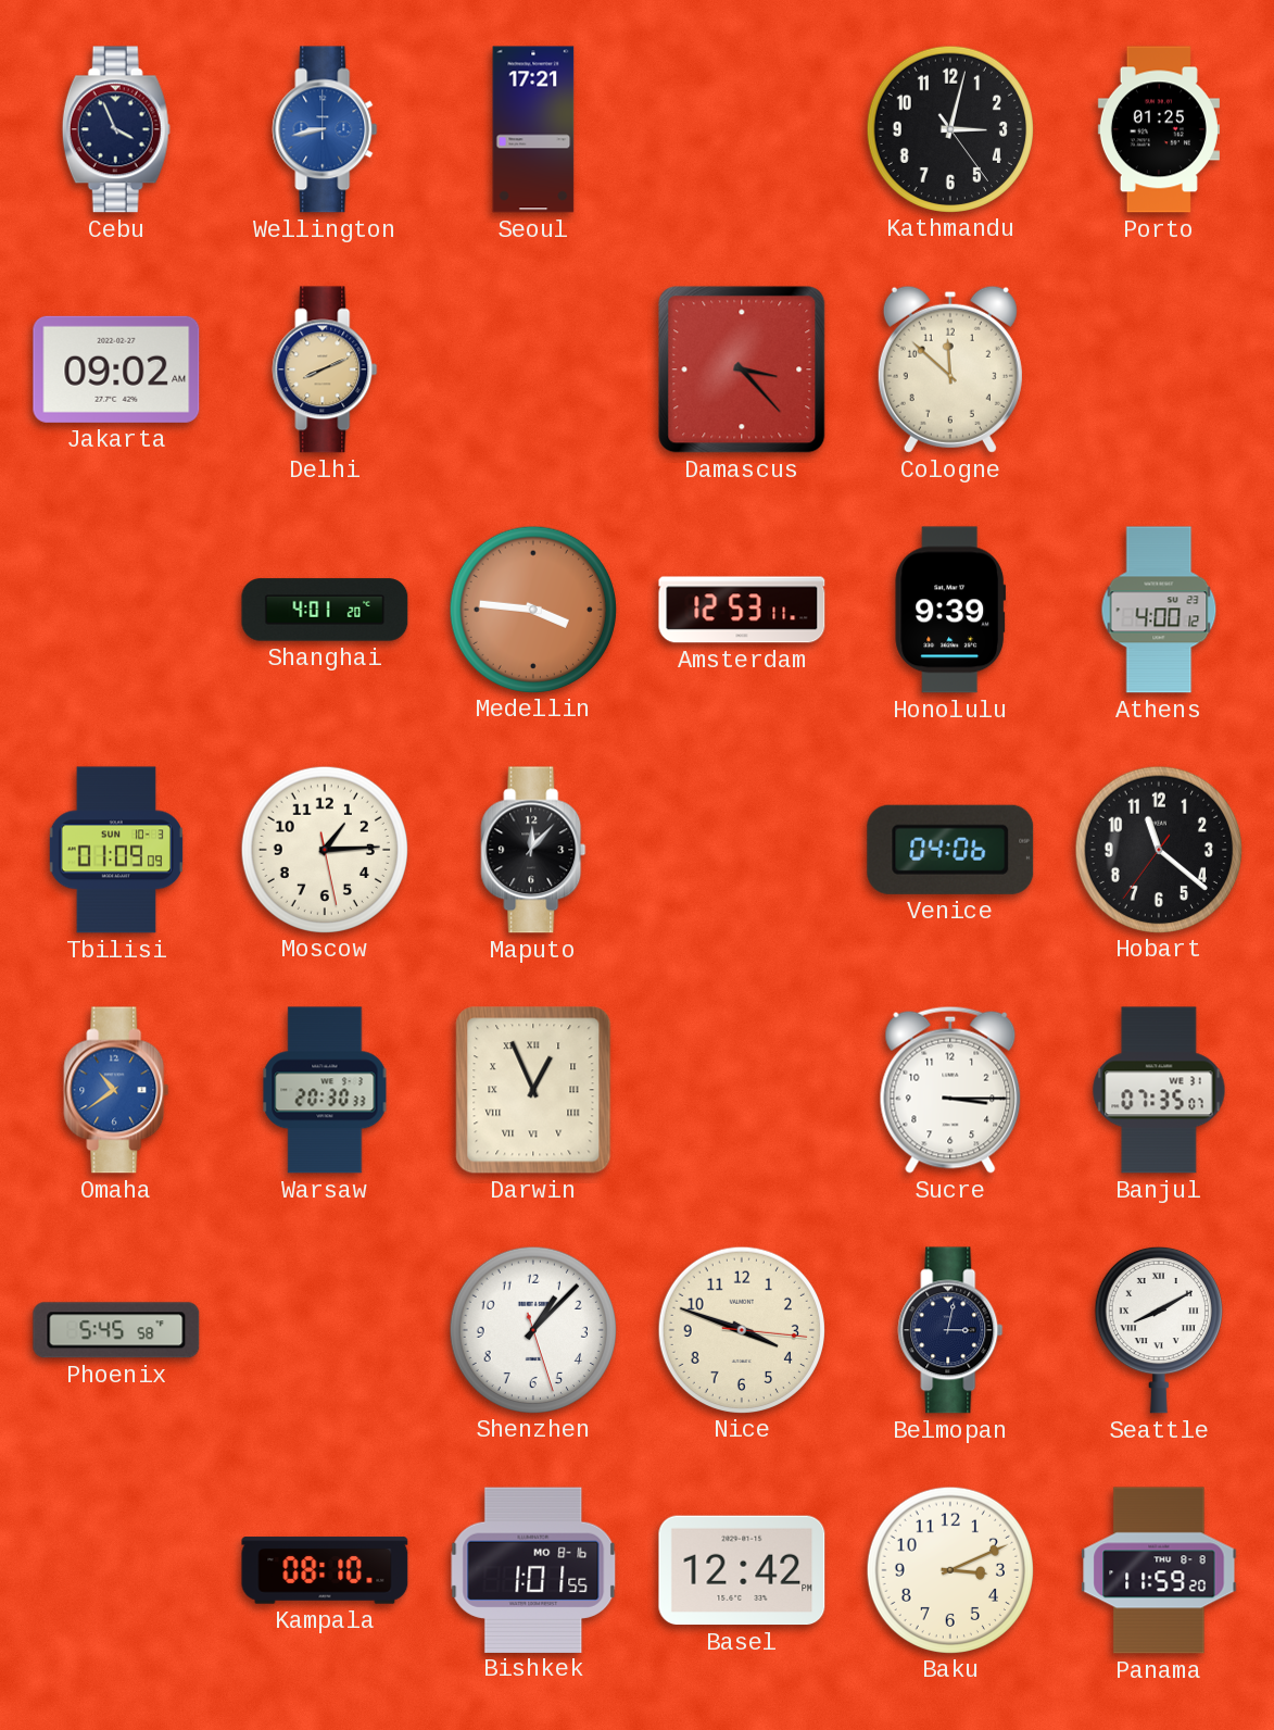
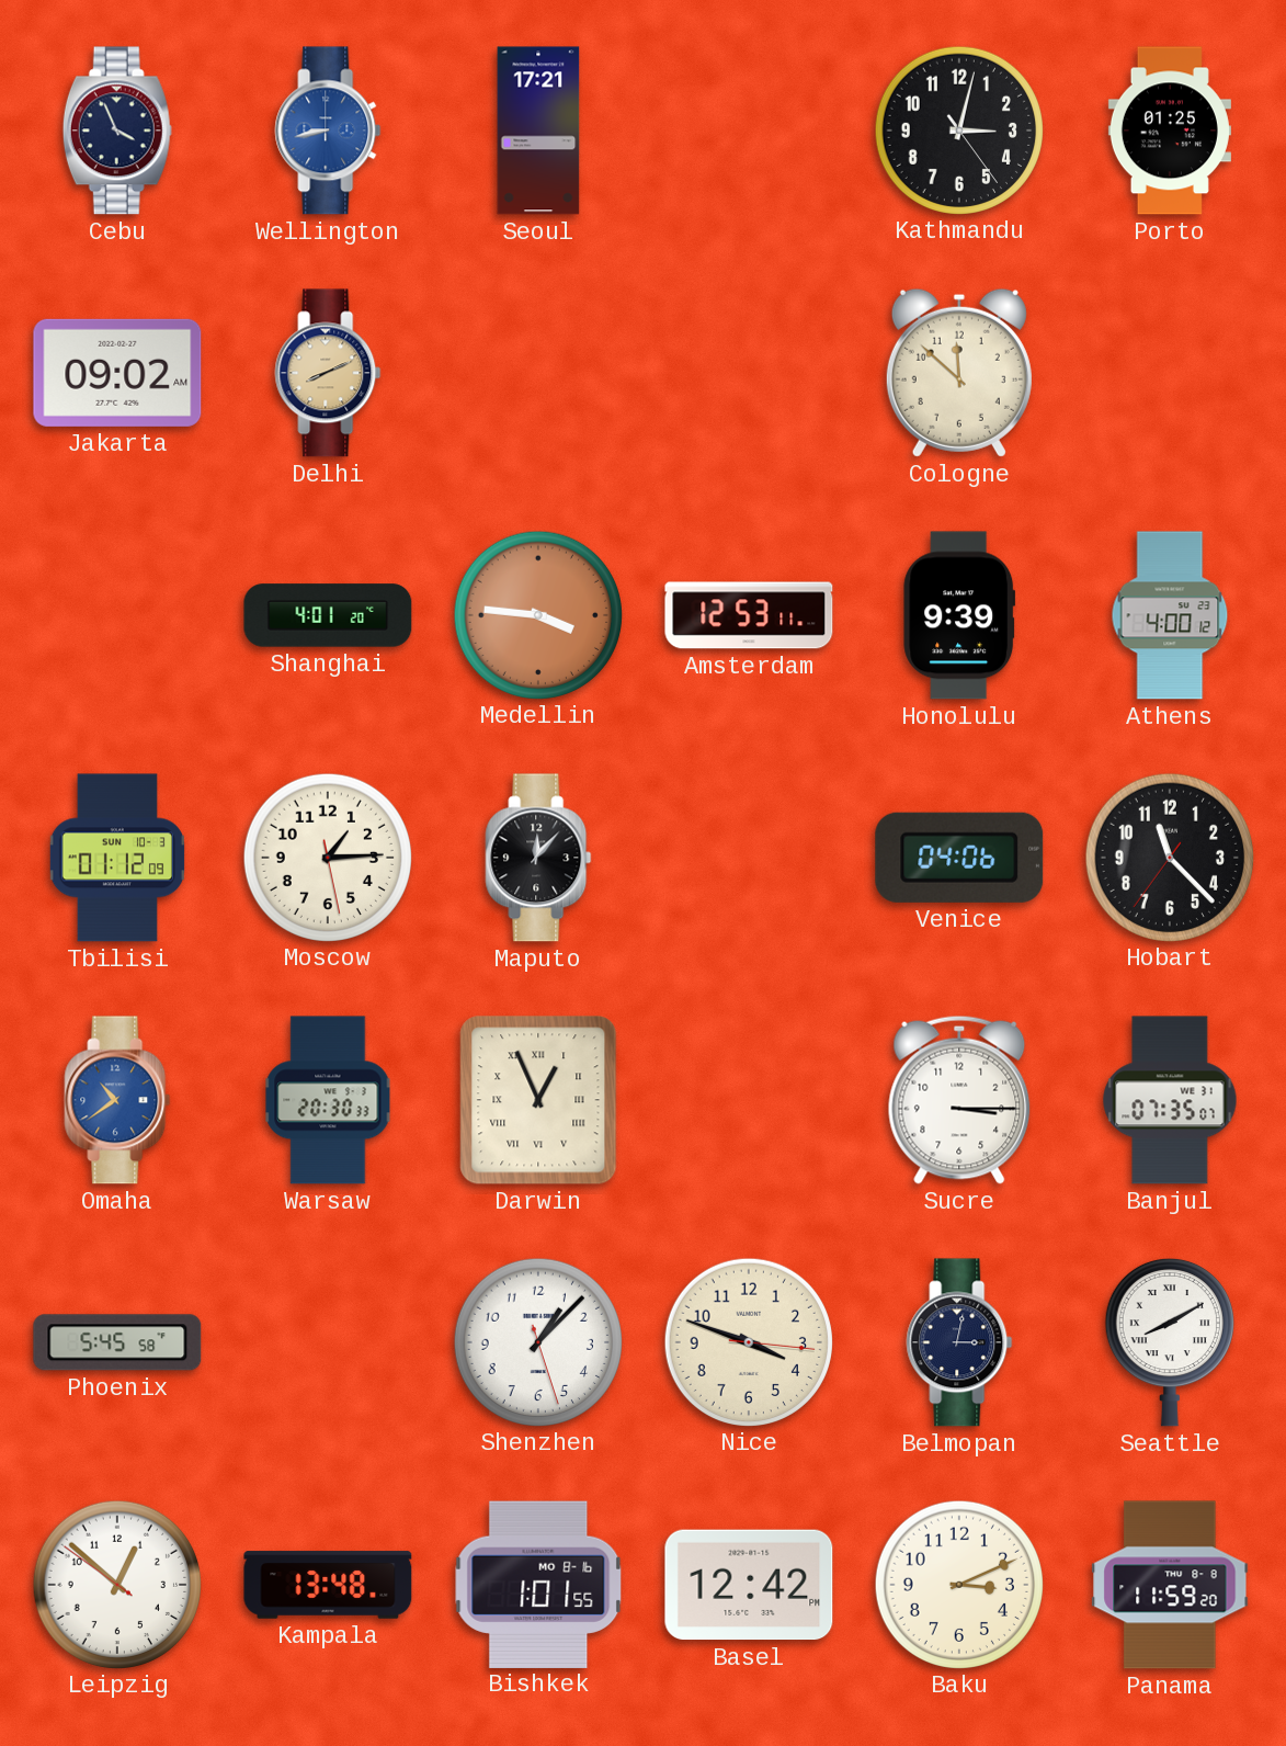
Damascus: 3:23 -> none (742, 369)
Tbilisi: 01:09 -> 01:12 (116, 858)
Hobart: 11:21 -> 11:22 (1169, 857)
Leipzig: none -> 12:51 (116, 1584)
Kampala: 08:10 -> 13:48 (328, 1585)
